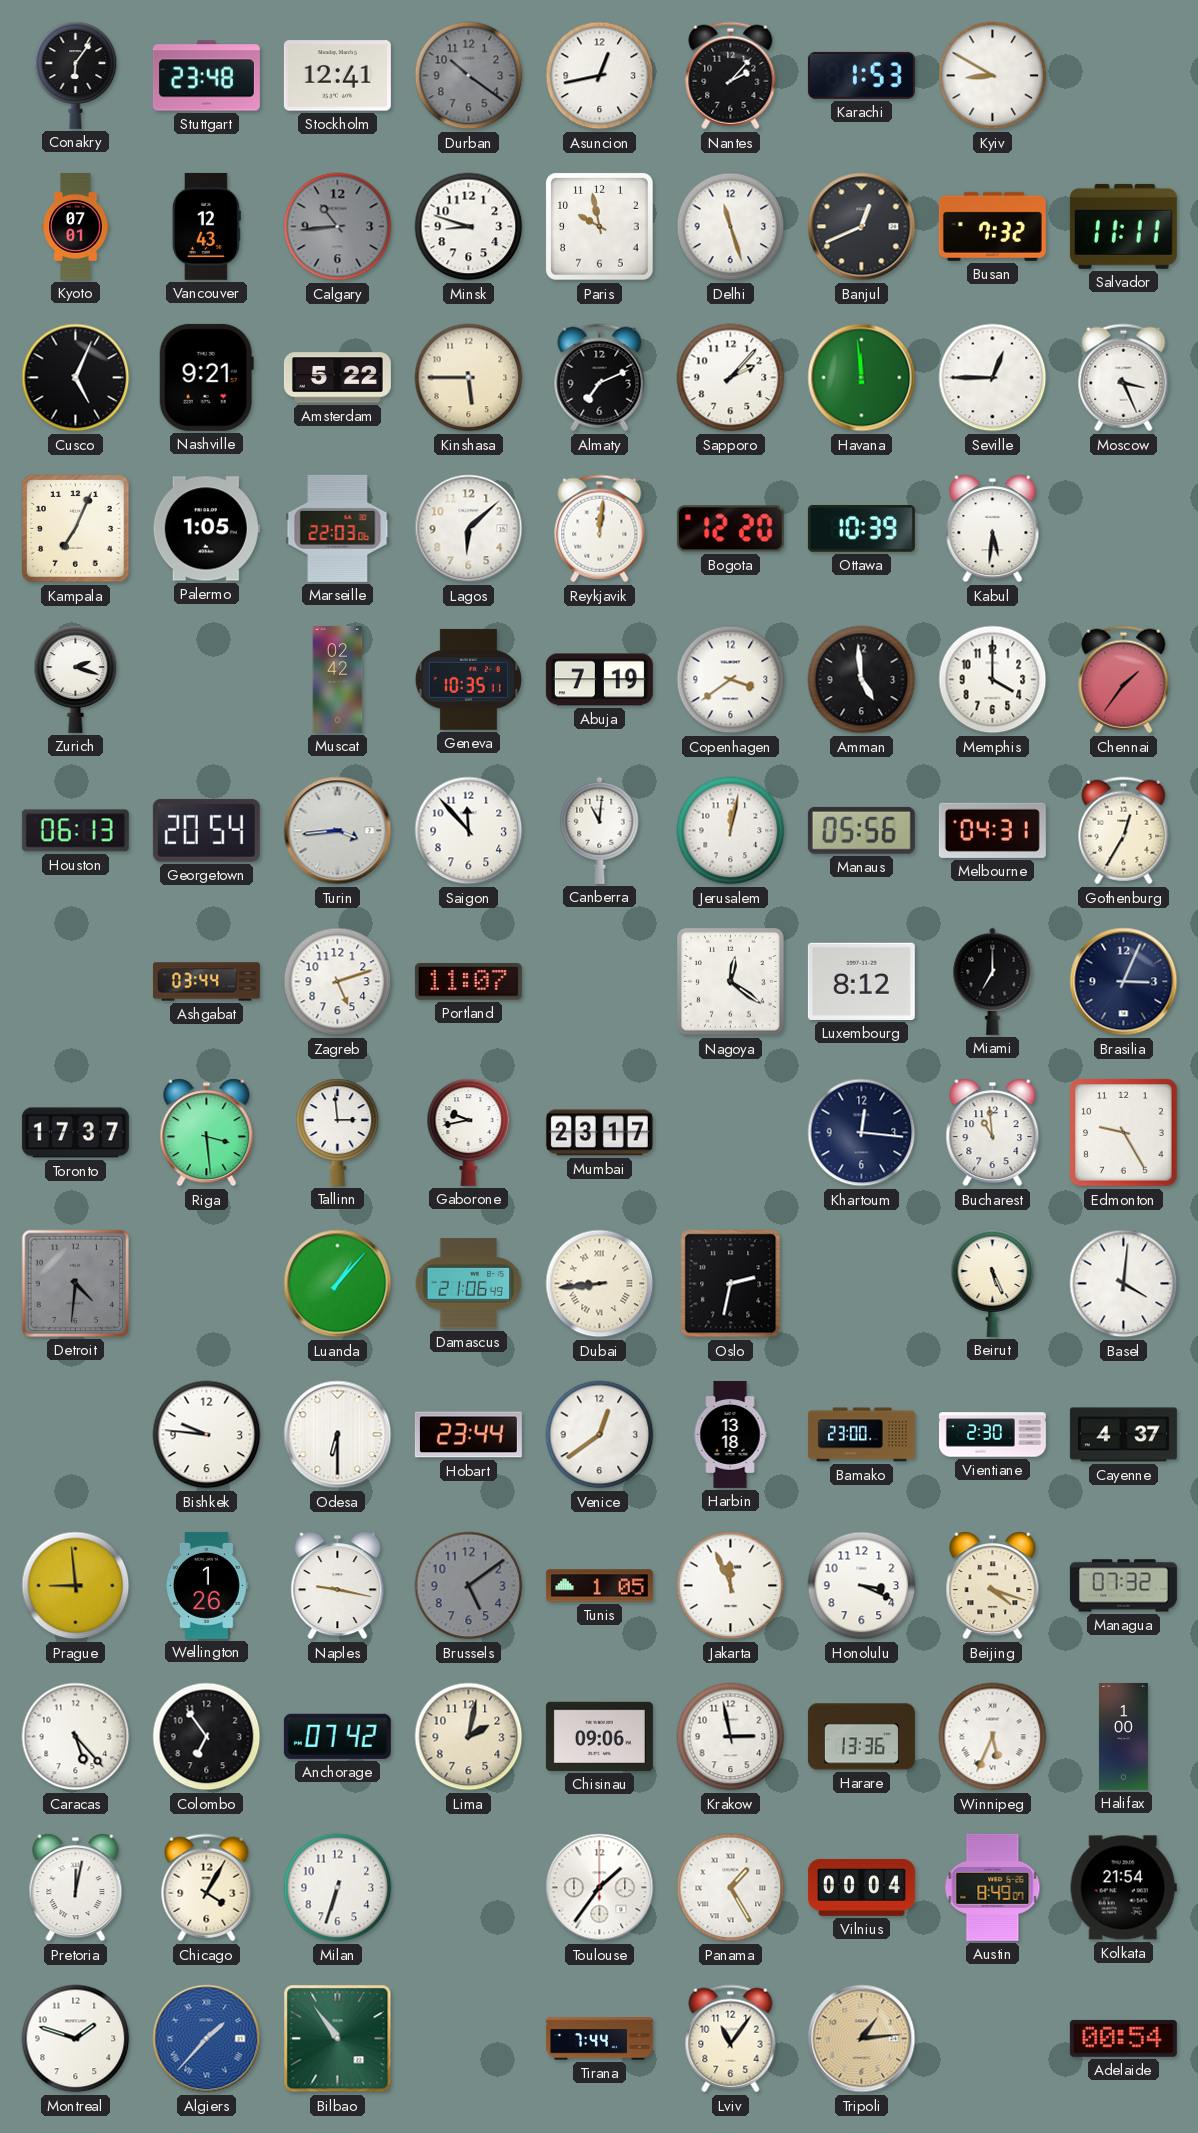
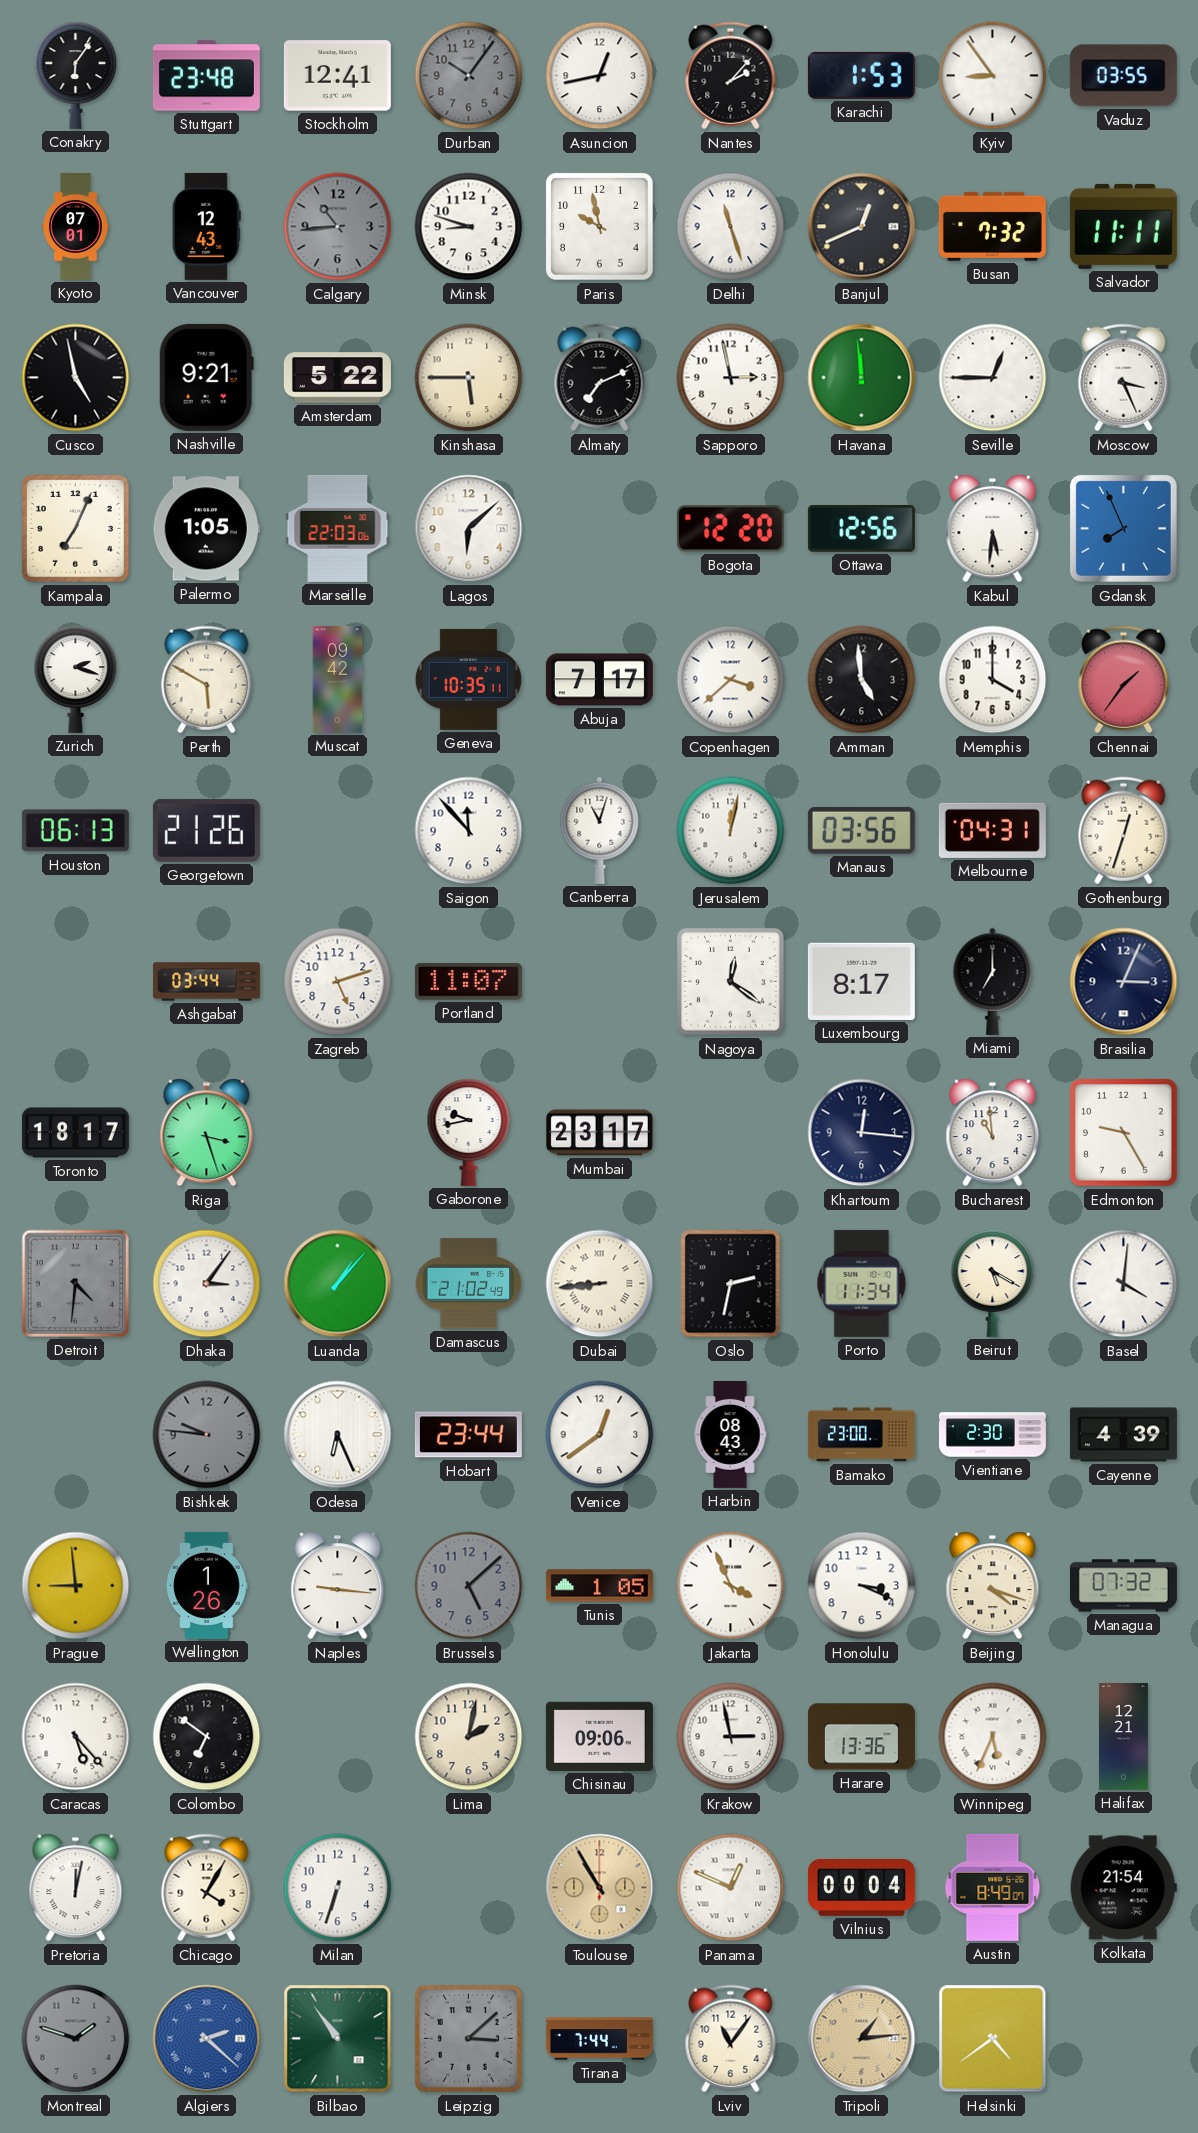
Durban: 10:21 -> 10:06 (469, 76)
Kyiv: 8:50 -> 8:54 (993, 76)
Vaduz: none -> 03:55 (1123, 76)
Cusco: 5:04 -> 4:58 (76, 378)
Sapporo: 2:07 -> 2:58 (731, 378)
Reykjavik: 12:01 -> none (600, 529)
Ottawa: 10:39 -> 12:56 (861, 529)
Gdansk: none -> 7:56 (1123, 528)
Perth: none -> 5:50 (207, 680)
Muscat: 02:42 -> 09:42 (338, 679)
Abuja: 7:19 -> 7:17 (599, 680)
Copenhagen: 3:39 -> 3:38 (731, 680)
Georgetown: 20:54 -> 21:26 (206, 830)
Turin: 3:44 -> none (338, 831)
Canberra: 11:01 -> 11:03 (600, 830)
Manaus: 05:56 -> 03:56 (861, 830)
Gothenburg: 12:35 -> 12:33 (1124, 831)
Luxembourg: 8:12 -> 8:17 (861, 981)
Toronto: 17:37 -> 18:17 (75, 1133)
Riga: 3:29 -> 3:27 (207, 1133)
Tallinn: 2:59 -> none (338, 1132)
Dhaka: none -> 3:06 (207, 1284)
Damascus: 21:06 -> 21:02 (469, 1284)
Porto: none -> 11:34 (862, 1283)
Beirut: 5:26 -> 5:20 (993, 1283)
Bishkek dial: white -> grey (207, 1435)
Odesa: 6:30 -> 6:26 (338, 1435)
Harbin: 13:18 -> 08:43 (730, 1434)
Cayenne: 4:37 -> 4:39 (1123, 1435)
Naples: 9:17 -> 9:16 (338, 1586)
Brussels: 5:09 -> 5:08 (469, 1586)
Jakarta: 11:56 -> 3:56 (731, 1586)
Colombo: 6:54 -> 6:51 (207, 1737)
Anchorage: 07:42 -> none (337, 1736)
Halifax: 1:00 -> 12:21 (1123, 1736)
Toulouse: 1:36 -> 10:55 (600, 1888)
Toulouse dial: white -> champagne (600, 1888)
Panama: 1:25 -> 12:49 (731, 1888)
Montreal dial: white -> grey (76, 2039)
Algiers: 1:37 -> 2:22 (207, 2039)
Leipzig: none -> 3:08 (469, 2039)
Helsinki: none -> 4:39 (993, 2039)
Adelaide: 00:54 -> none (1123, 2038)
